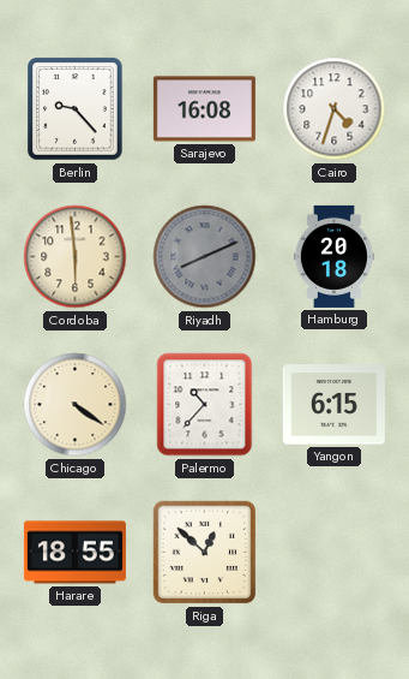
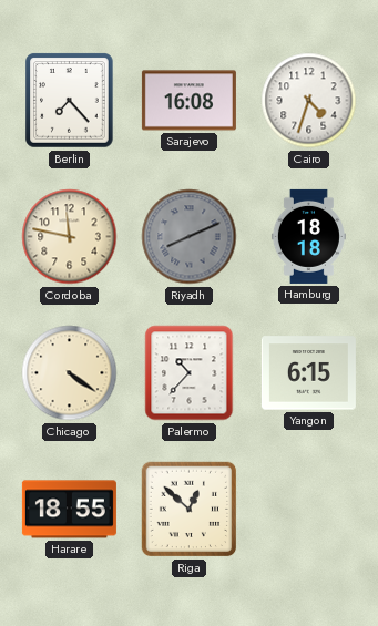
Berlin: 9:23 -> 7:23 (70, 101)
Cordoba: 5:59 -> 11:47 (70, 237)
Hamburg: 20:18 -> 18:18 (308, 236)
